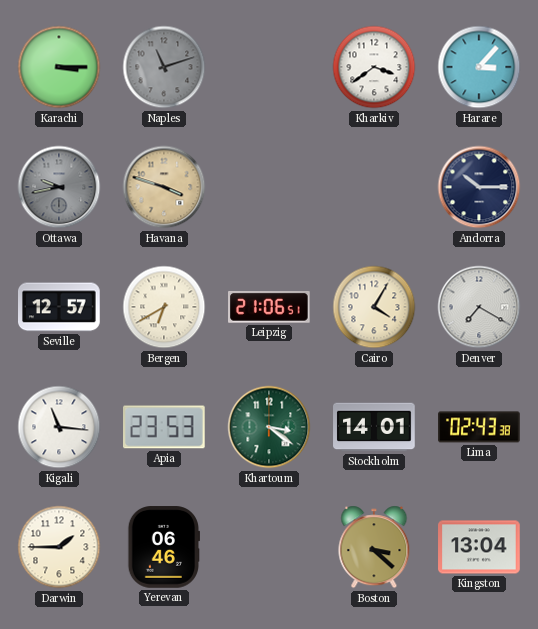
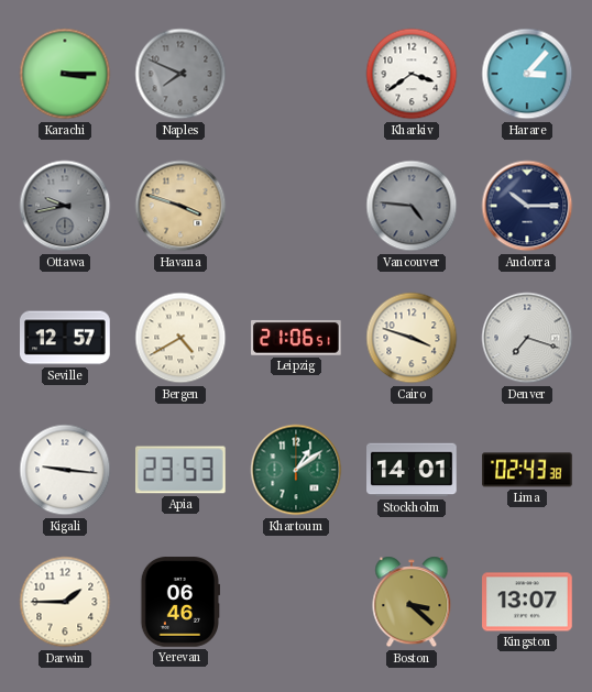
Naples: 11:12 -> 7:49 (180, 74)
Vancouver: none -> 4:46 (412, 206)
Bergen: 6:40 -> 4:40 (180, 338)
Cairo: 4:05 -> 3:48 (412, 338)
Denver: 7:20 -> 7:18 (527, 338)
Kigali: 11:16 -> 9:16 (65, 470)
Khartoum: 3:21 -> 1:09 (296, 470)
Kingston: 13:04 -> 13:07 (527, 602)
